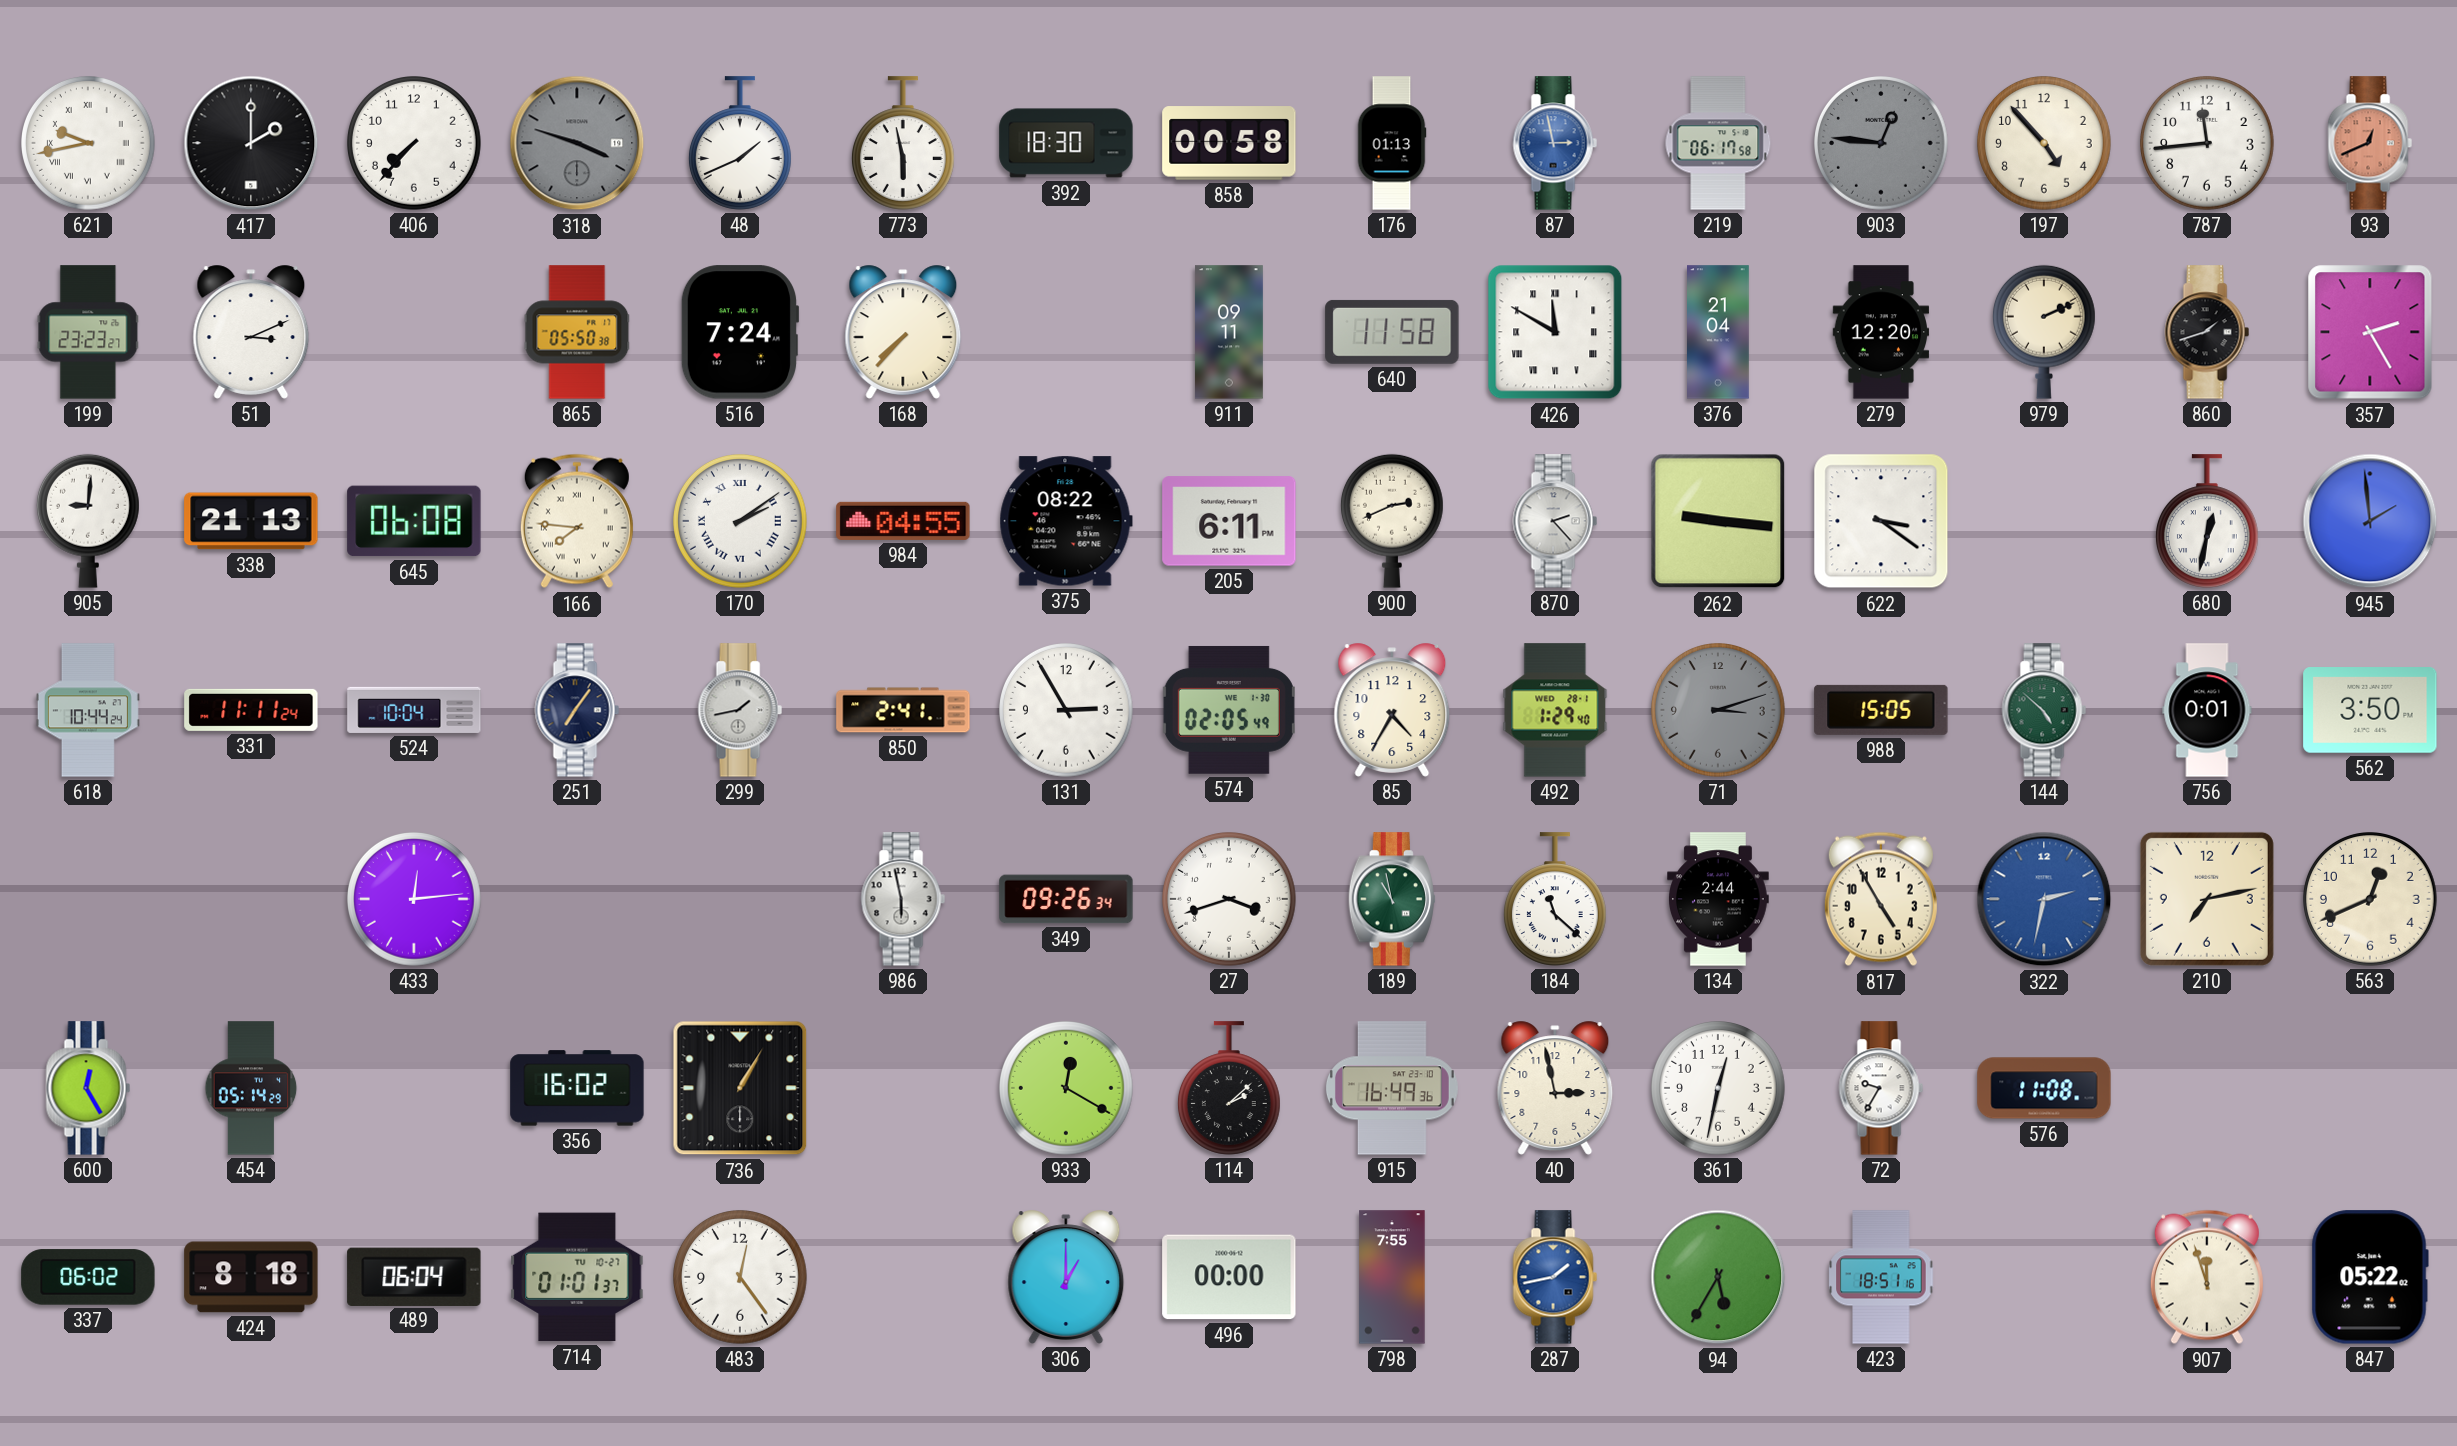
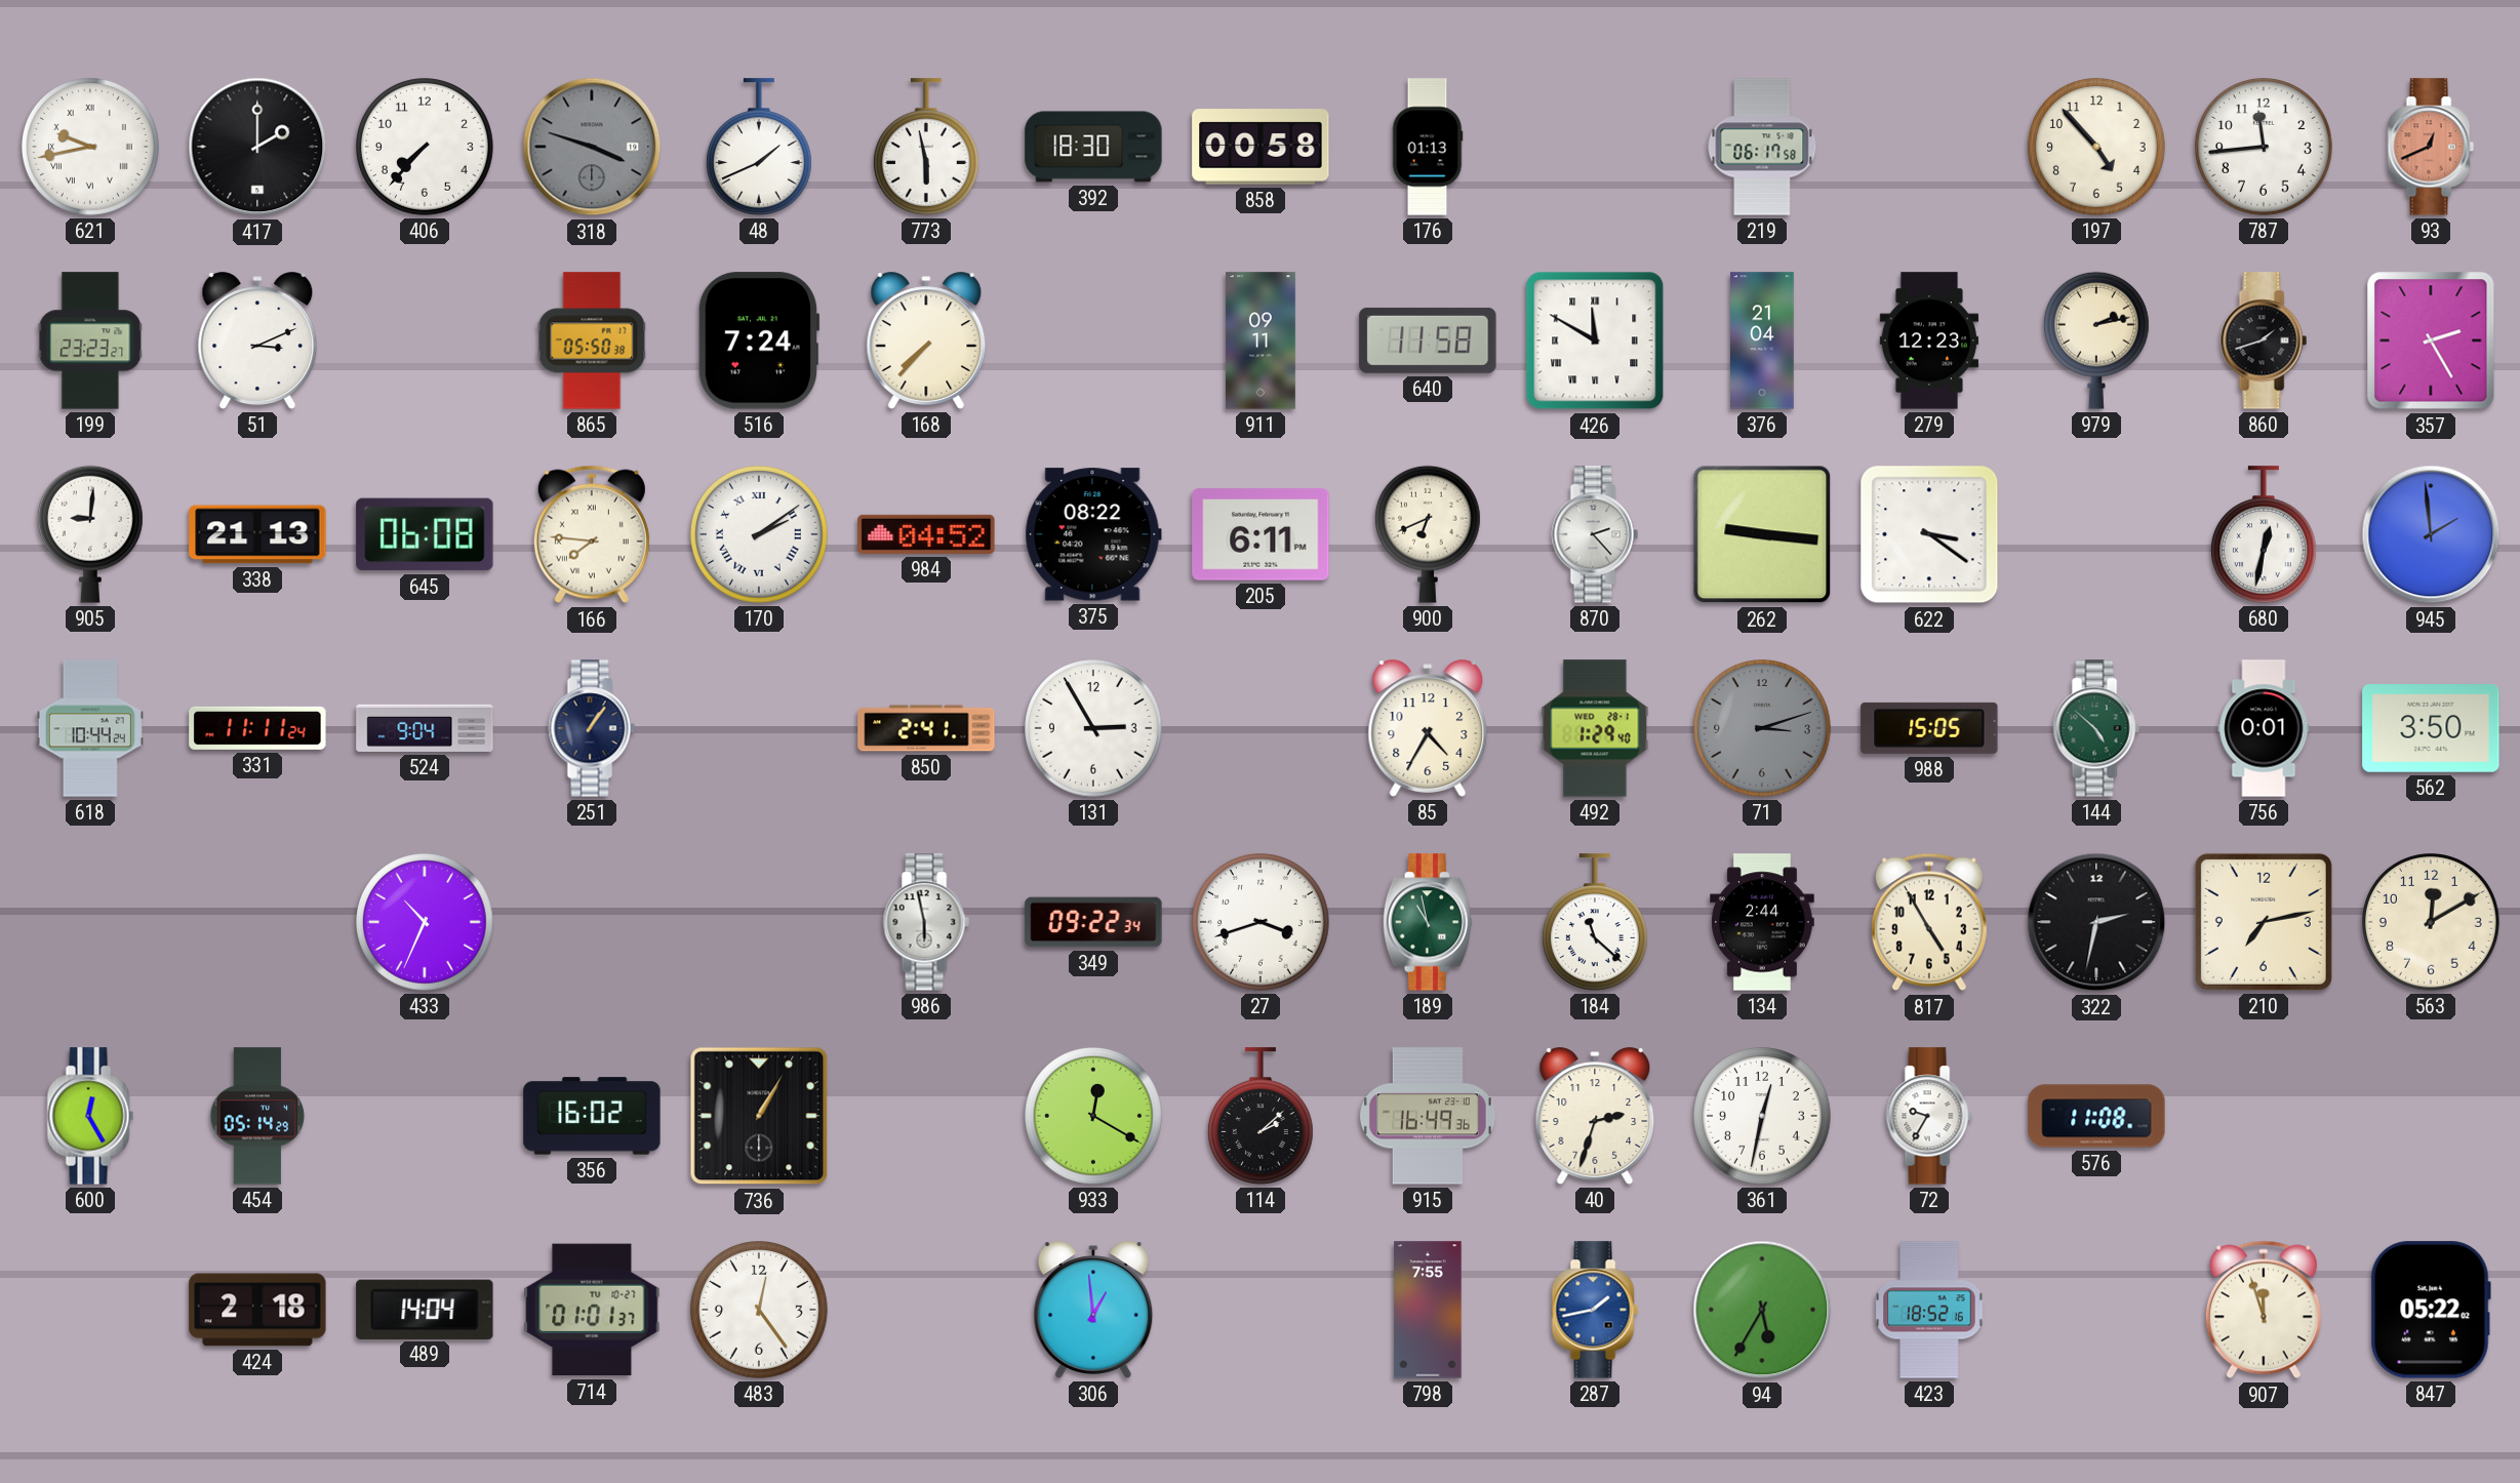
87: 2:58 -> none (1555, 143)
903: 12:46 -> none (1882, 144)
279: 12:20 -> 12:23 (1929, 340)
979: 2:11 -> 2:13 (2096, 340)
984: 04:55 -> 04:52 (926, 534)
900: 2:41 -> 6:41 (1428, 534)
524: 10:04 -> 9:04 (425, 728)
251: 7:06 -> 1:06 (592, 728)
299: 1:43 -> none (740, 710)
574: 02:05 -> none (1229, 710)
433: 12:14 -> 10:34 (426, 923)
349: 09:26 -> 09:22 (1093, 922)
322 dial: blue -> black (2096, 922)
563: 12:41 -> 12:10 (2432, 923)
40: 2:58 -> 2:33 (1595, 1116)
337: 06:02 -> none (88, 1277)
424: 8:18 -> 2:18 (257, 1310)
489: 06:04 -> 14:04 (425, 1309)
306: 1:00 -> 12:59 (1093, 1310)
496: 00:00 -> none (1229, 1277)
423: 18:51 -> 18:52 (1929, 1310)
